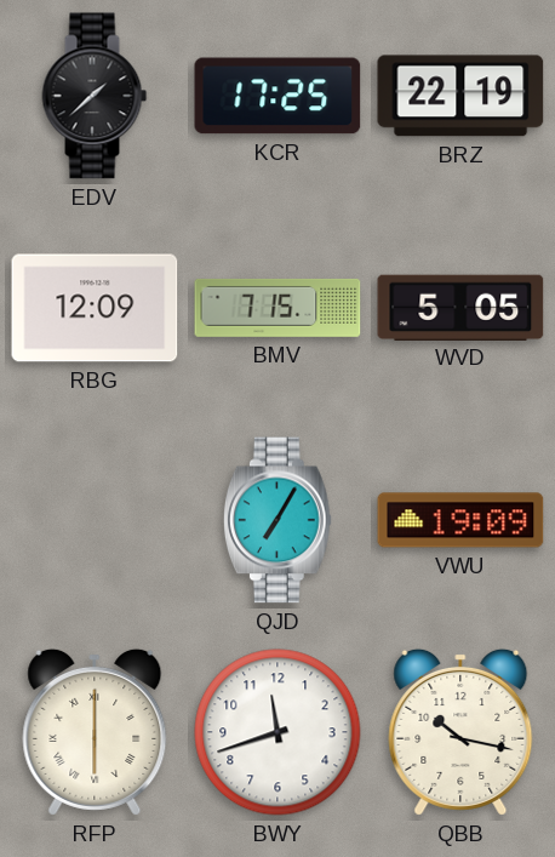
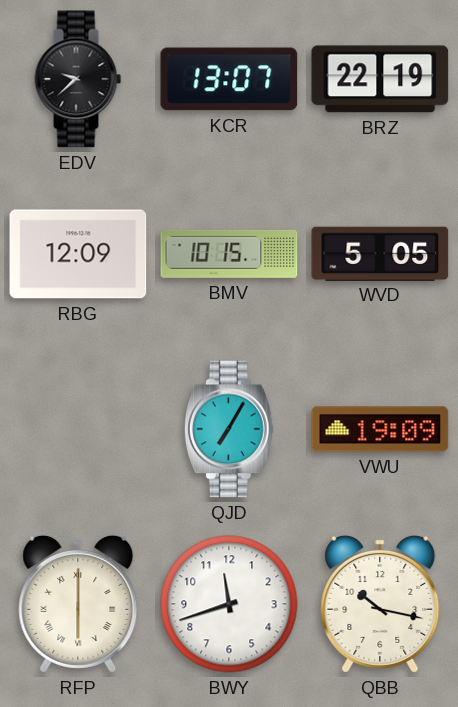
EDV: 1:38 -> 9:38 (78, 79)
KCR: 17:25 -> 13:07 (229, 79)
BMV: 7:15 -> 10:15 (229, 254)
